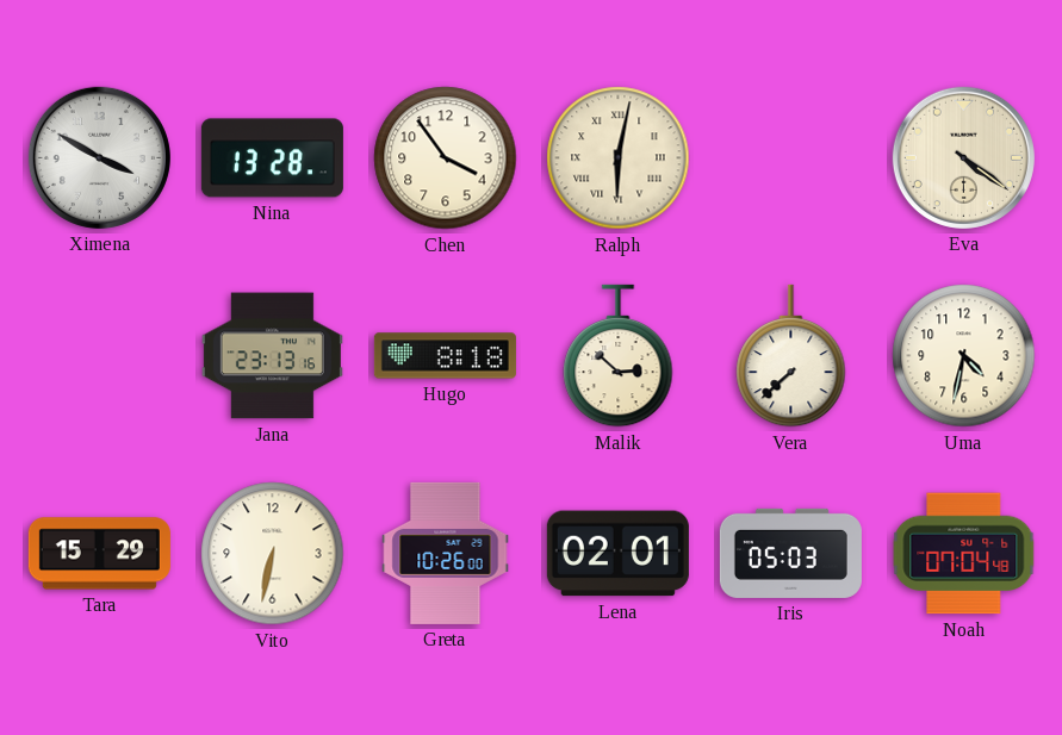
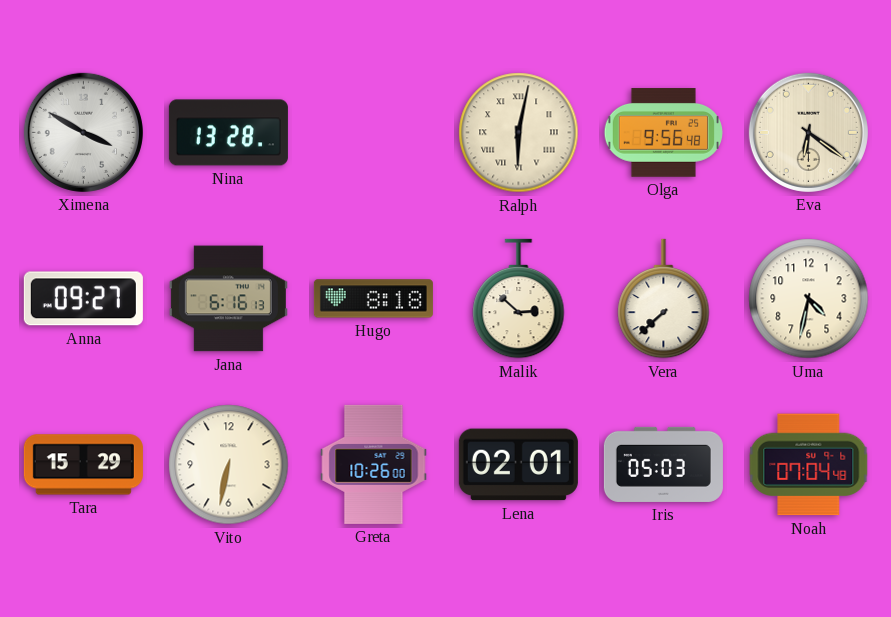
Chen: 3:54 -> none (446, 158)
Olga: none -> 9:56 (663, 133)
Eva: 4:21 -> 6:21 (808, 132)
Anna: none -> 09:27 (83, 299)
Jana: 23:13 -> 6:16 (228, 299)
